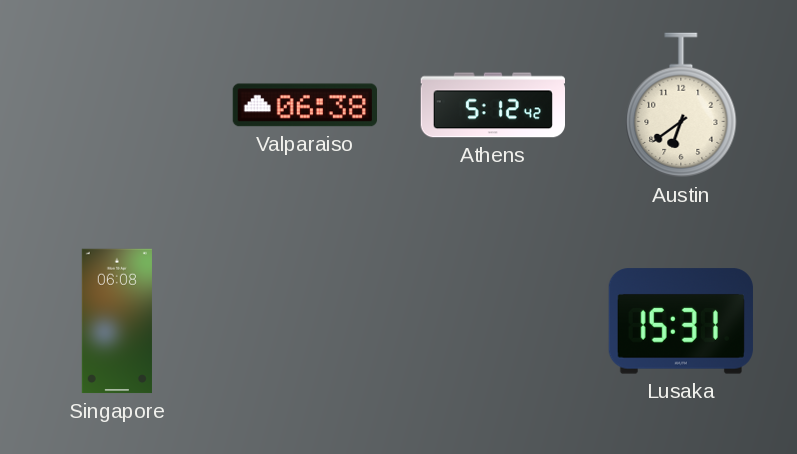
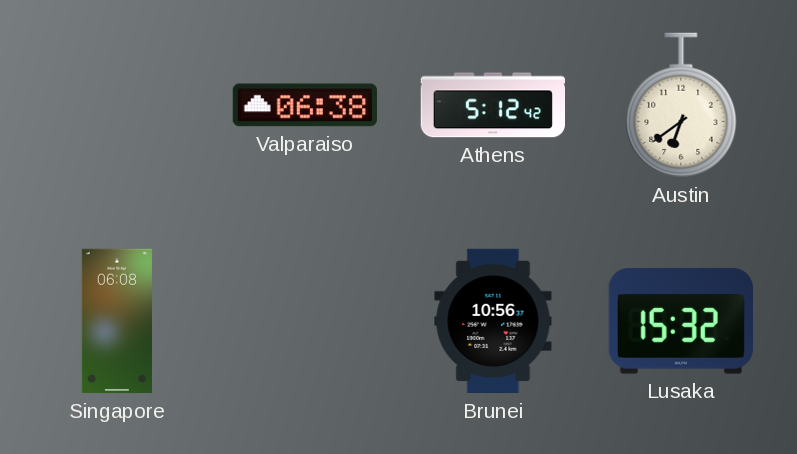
Brunei: none -> 10:56 (493, 321)
Lusaka: 15:31 -> 15:32 (681, 321)
